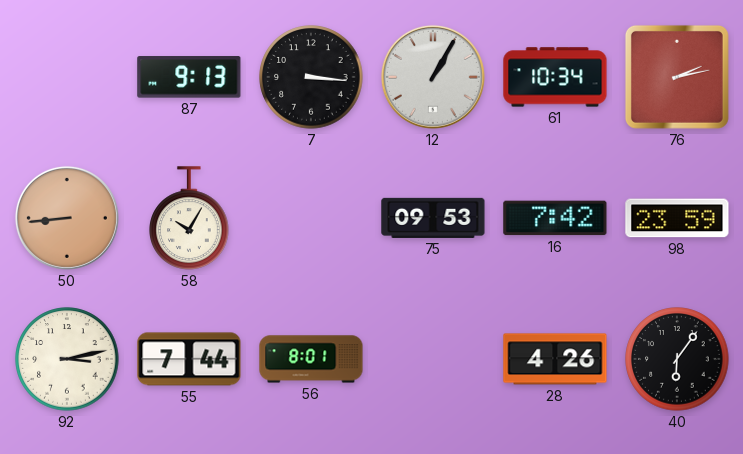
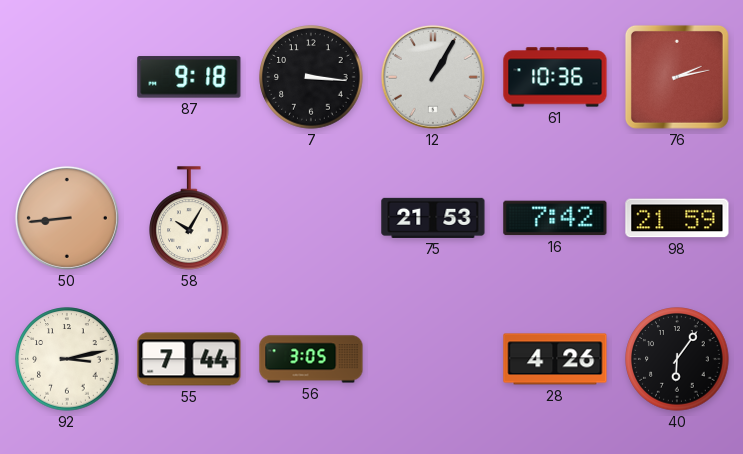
87: 9:13 -> 9:18 (189, 77)
61: 10:34 -> 10:36 (555, 77)
75: 09:53 -> 21:53 (433, 218)
98: 23:59 -> 21:59 (677, 218)
56: 8:01 -> 3:05 (311, 359)
